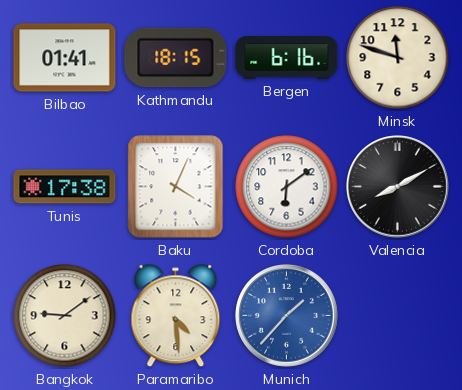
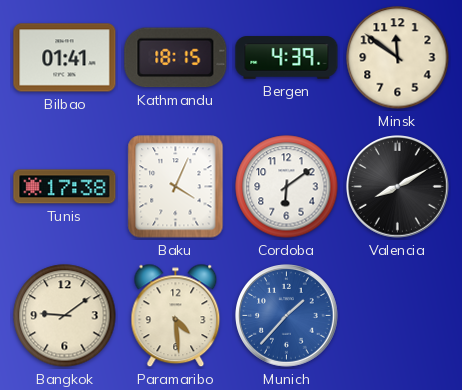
Bergen: 6:16 -> 4:39 (287, 58)
Minsk: 11:48 -> 11:51 (398, 58)
